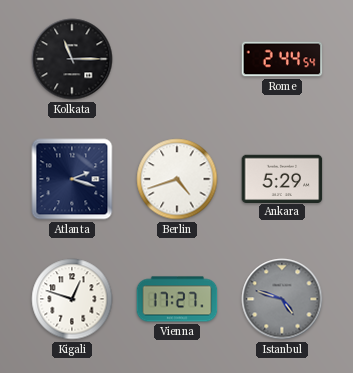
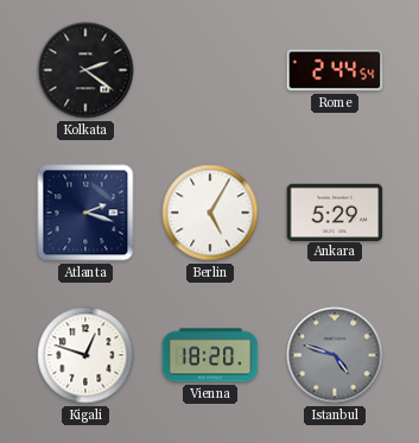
Kolkata: 11:15 -> 2:21 (85, 70)
Berlin: 4:42 -> 5:05 (210, 213)
Vienna: 17:27 -> 18:20 (210, 355)
